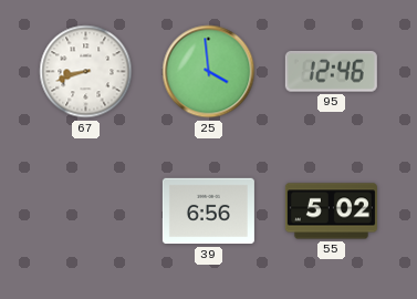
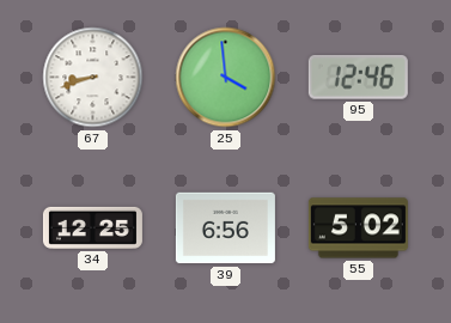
34: none -> 12:25 (92, 227)
